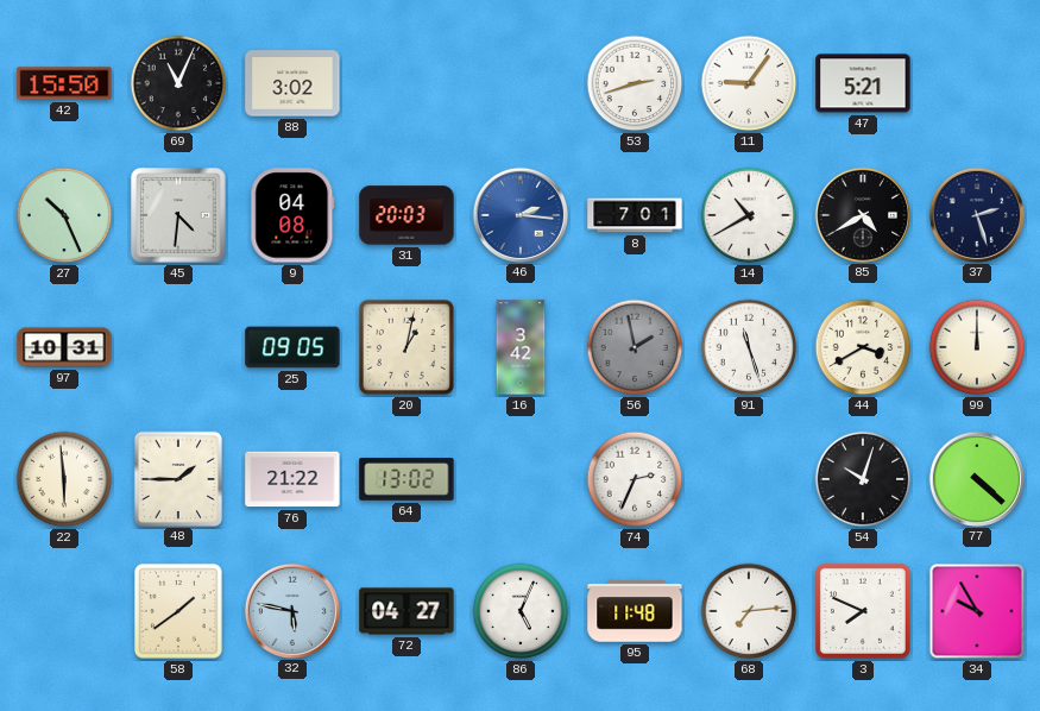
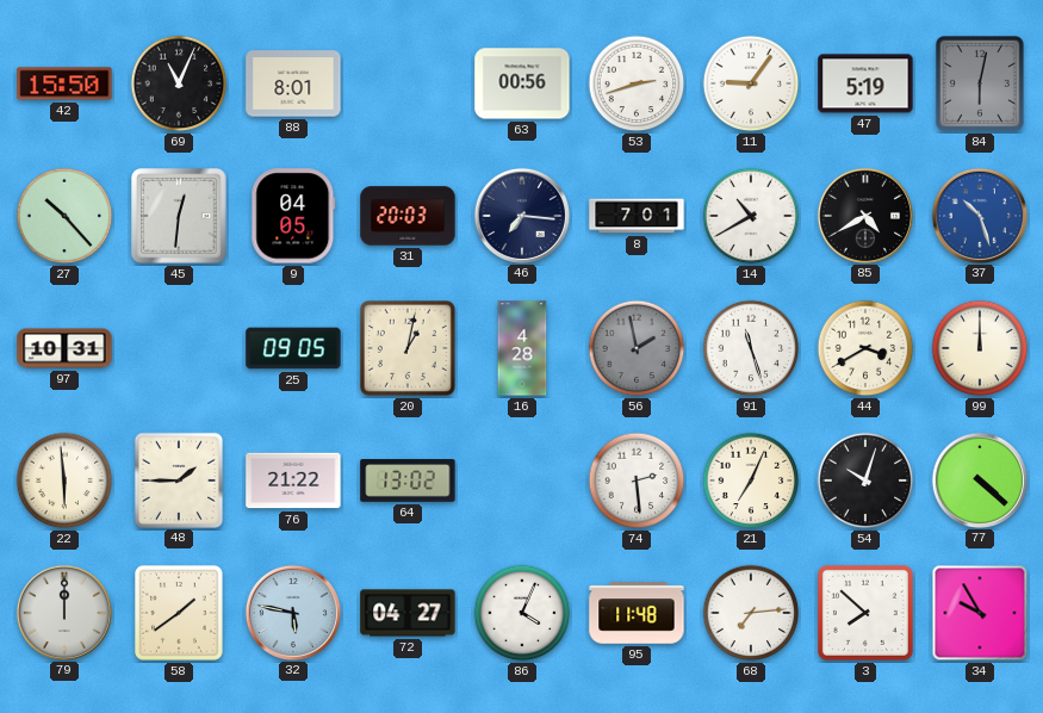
88: 3:02 -> 8:01 (293, 83)
63: none -> 00:56 (522, 83)
47: 5:21 -> 5:19 (865, 83)
84: none -> 6:02 (981, 85)
27: 10:26 -> 10:23 (64, 216)
45: 4:31 -> 12:31 (179, 216)
9: 04:08 -> 04:05 (293, 216)
46: 2:16 -> 7:16 (521, 215)
46 dial: blue -> navy (521, 215)
37: 2:27 -> 10:27 (979, 215)
37 dial: navy -> blue (979, 215)
16: 3:42 -> 4:28 (522, 348)
74: 2:34 -> 2:29 (637, 480)
21: none -> 7:04 (751, 480)
79: none -> 12:00 (63, 612)
86: 5:04 -> 4:04 (522, 613)
3: 7:49 -> 7:52 (865, 613)
